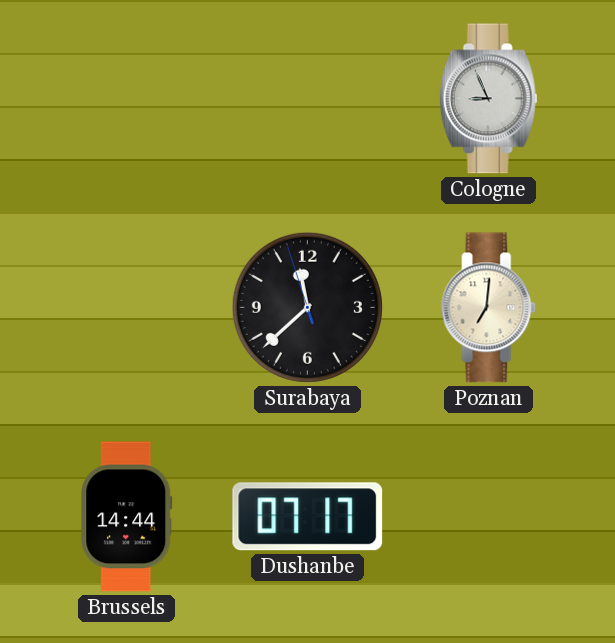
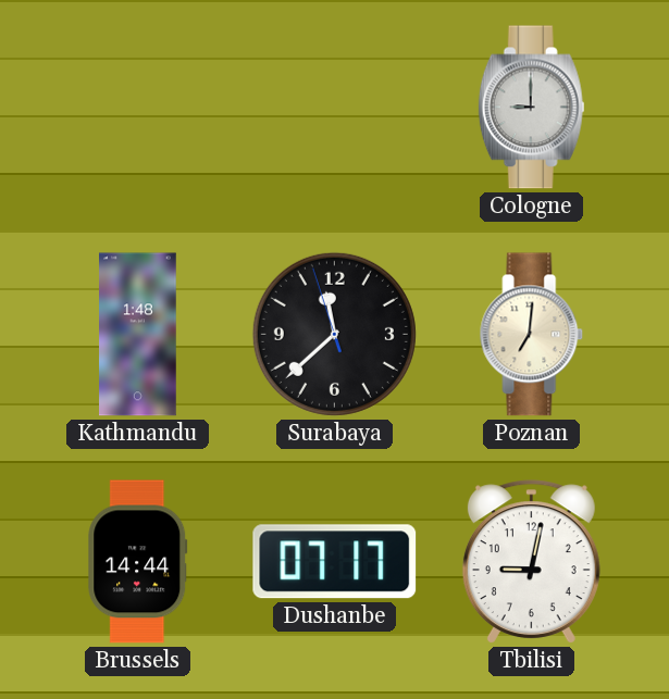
Cologne: 8:56 -> 9:00 (531, 108)
Kathmandu: none -> 1:48 (138, 335)
Tbilisi: none -> 9:02 (531, 562)
